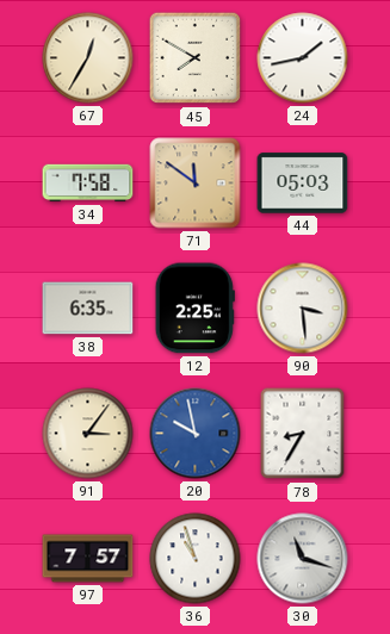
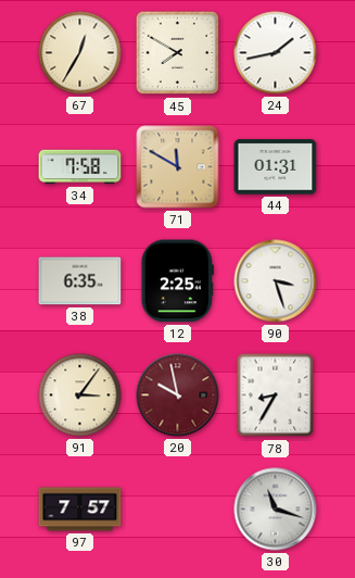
71: 11:51 -> 11:50 (178, 167)
44: 05:03 -> 01:31 (276, 167)
90: 3:29 -> 3:27 (276, 281)
20 dial: blue -> burgundy (178, 395)
36: 10:57 -> none (196, 559)
